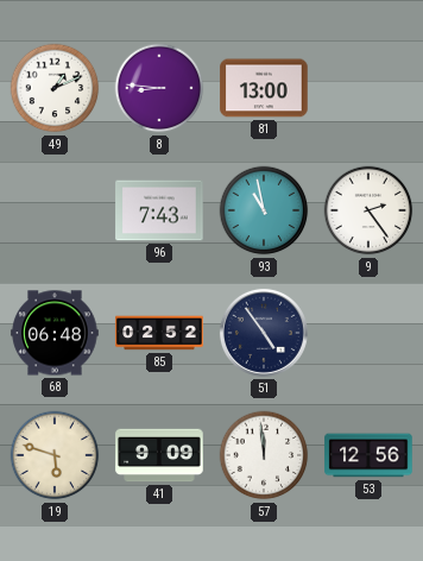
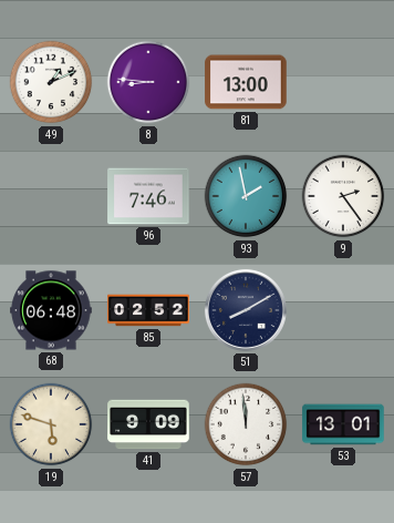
96: 7:43 -> 7:46 (148, 196)
93: 10:58 -> 1:58 (246, 196)
51: 4:54 -> 8:10 (246, 310)
53: 12:56 -> 13:01 (343, 424)
